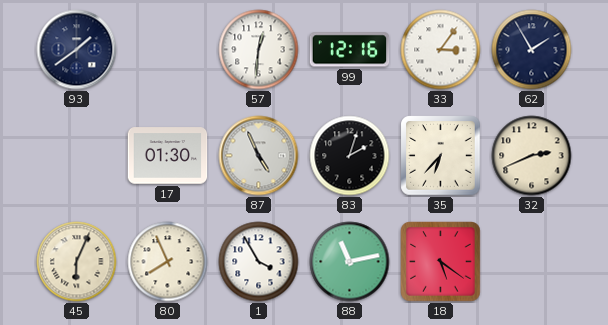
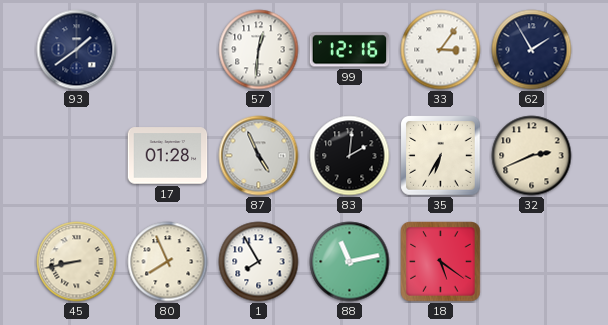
17: 01:30 -> 01:28 (168, 156)
83: 2:03 -> 2:01 (350, 156)
35: 6:37 -> 6:35 (441, 156)
45: 6:04 -> 8:43 (77, 262)
1: 3:55 -> 7:55 (259, 262)
